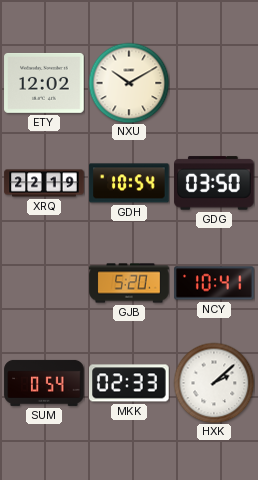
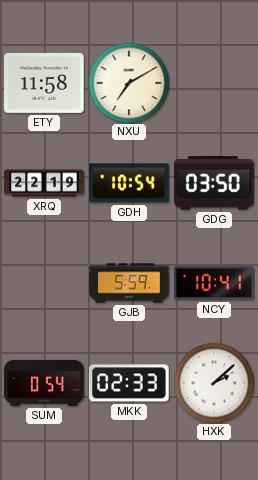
ETY: 12:02 -> 11:58 (44, 83)
NXU: 10:10 -> 7:10 (129, 83)
GJB: 5:20 -> 5:59 (129, 283)
